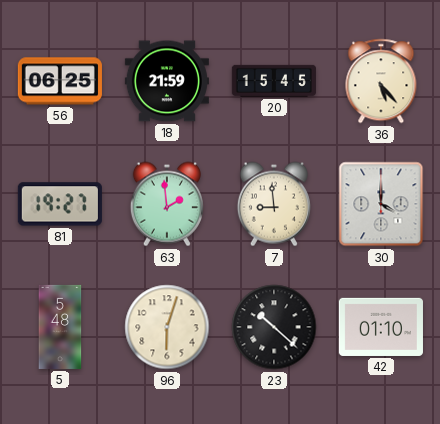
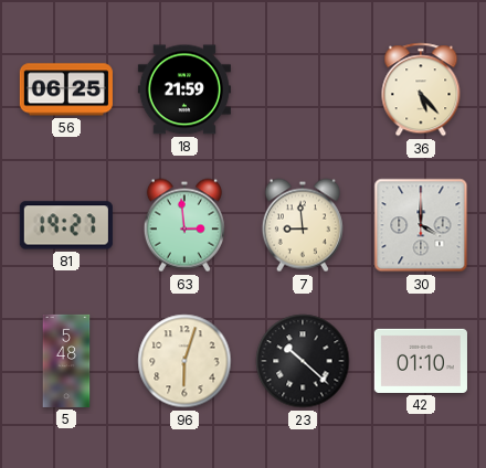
20: 15:45 -> none (274, 81)
63: 1:59 -> 2:59 (184, 225)
